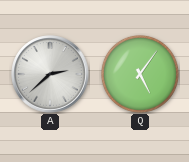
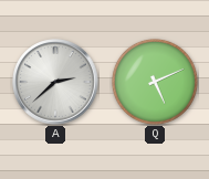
Q: 5:06 -> 5:11 (155, 82)
